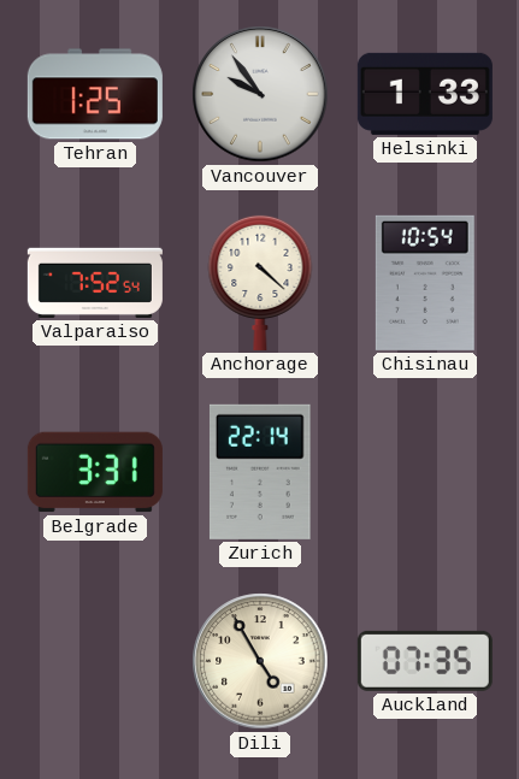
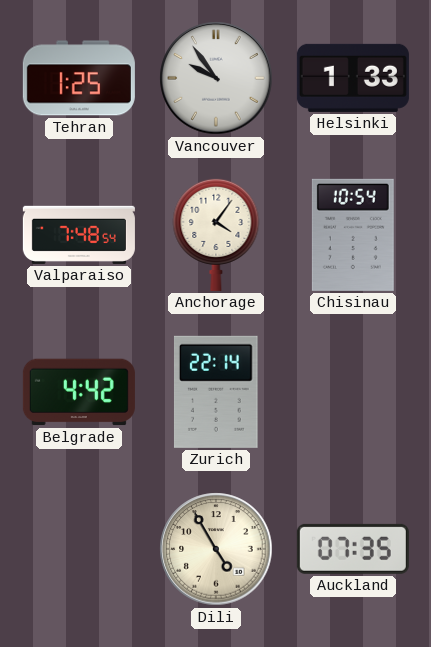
Valparaiso: 7:52 -> 7:48 (79, 235)
Anchorage: 4:22 -> 4:06 (216, 234)
Belgrade: 3:31 -> 4:42 (79, 392)
